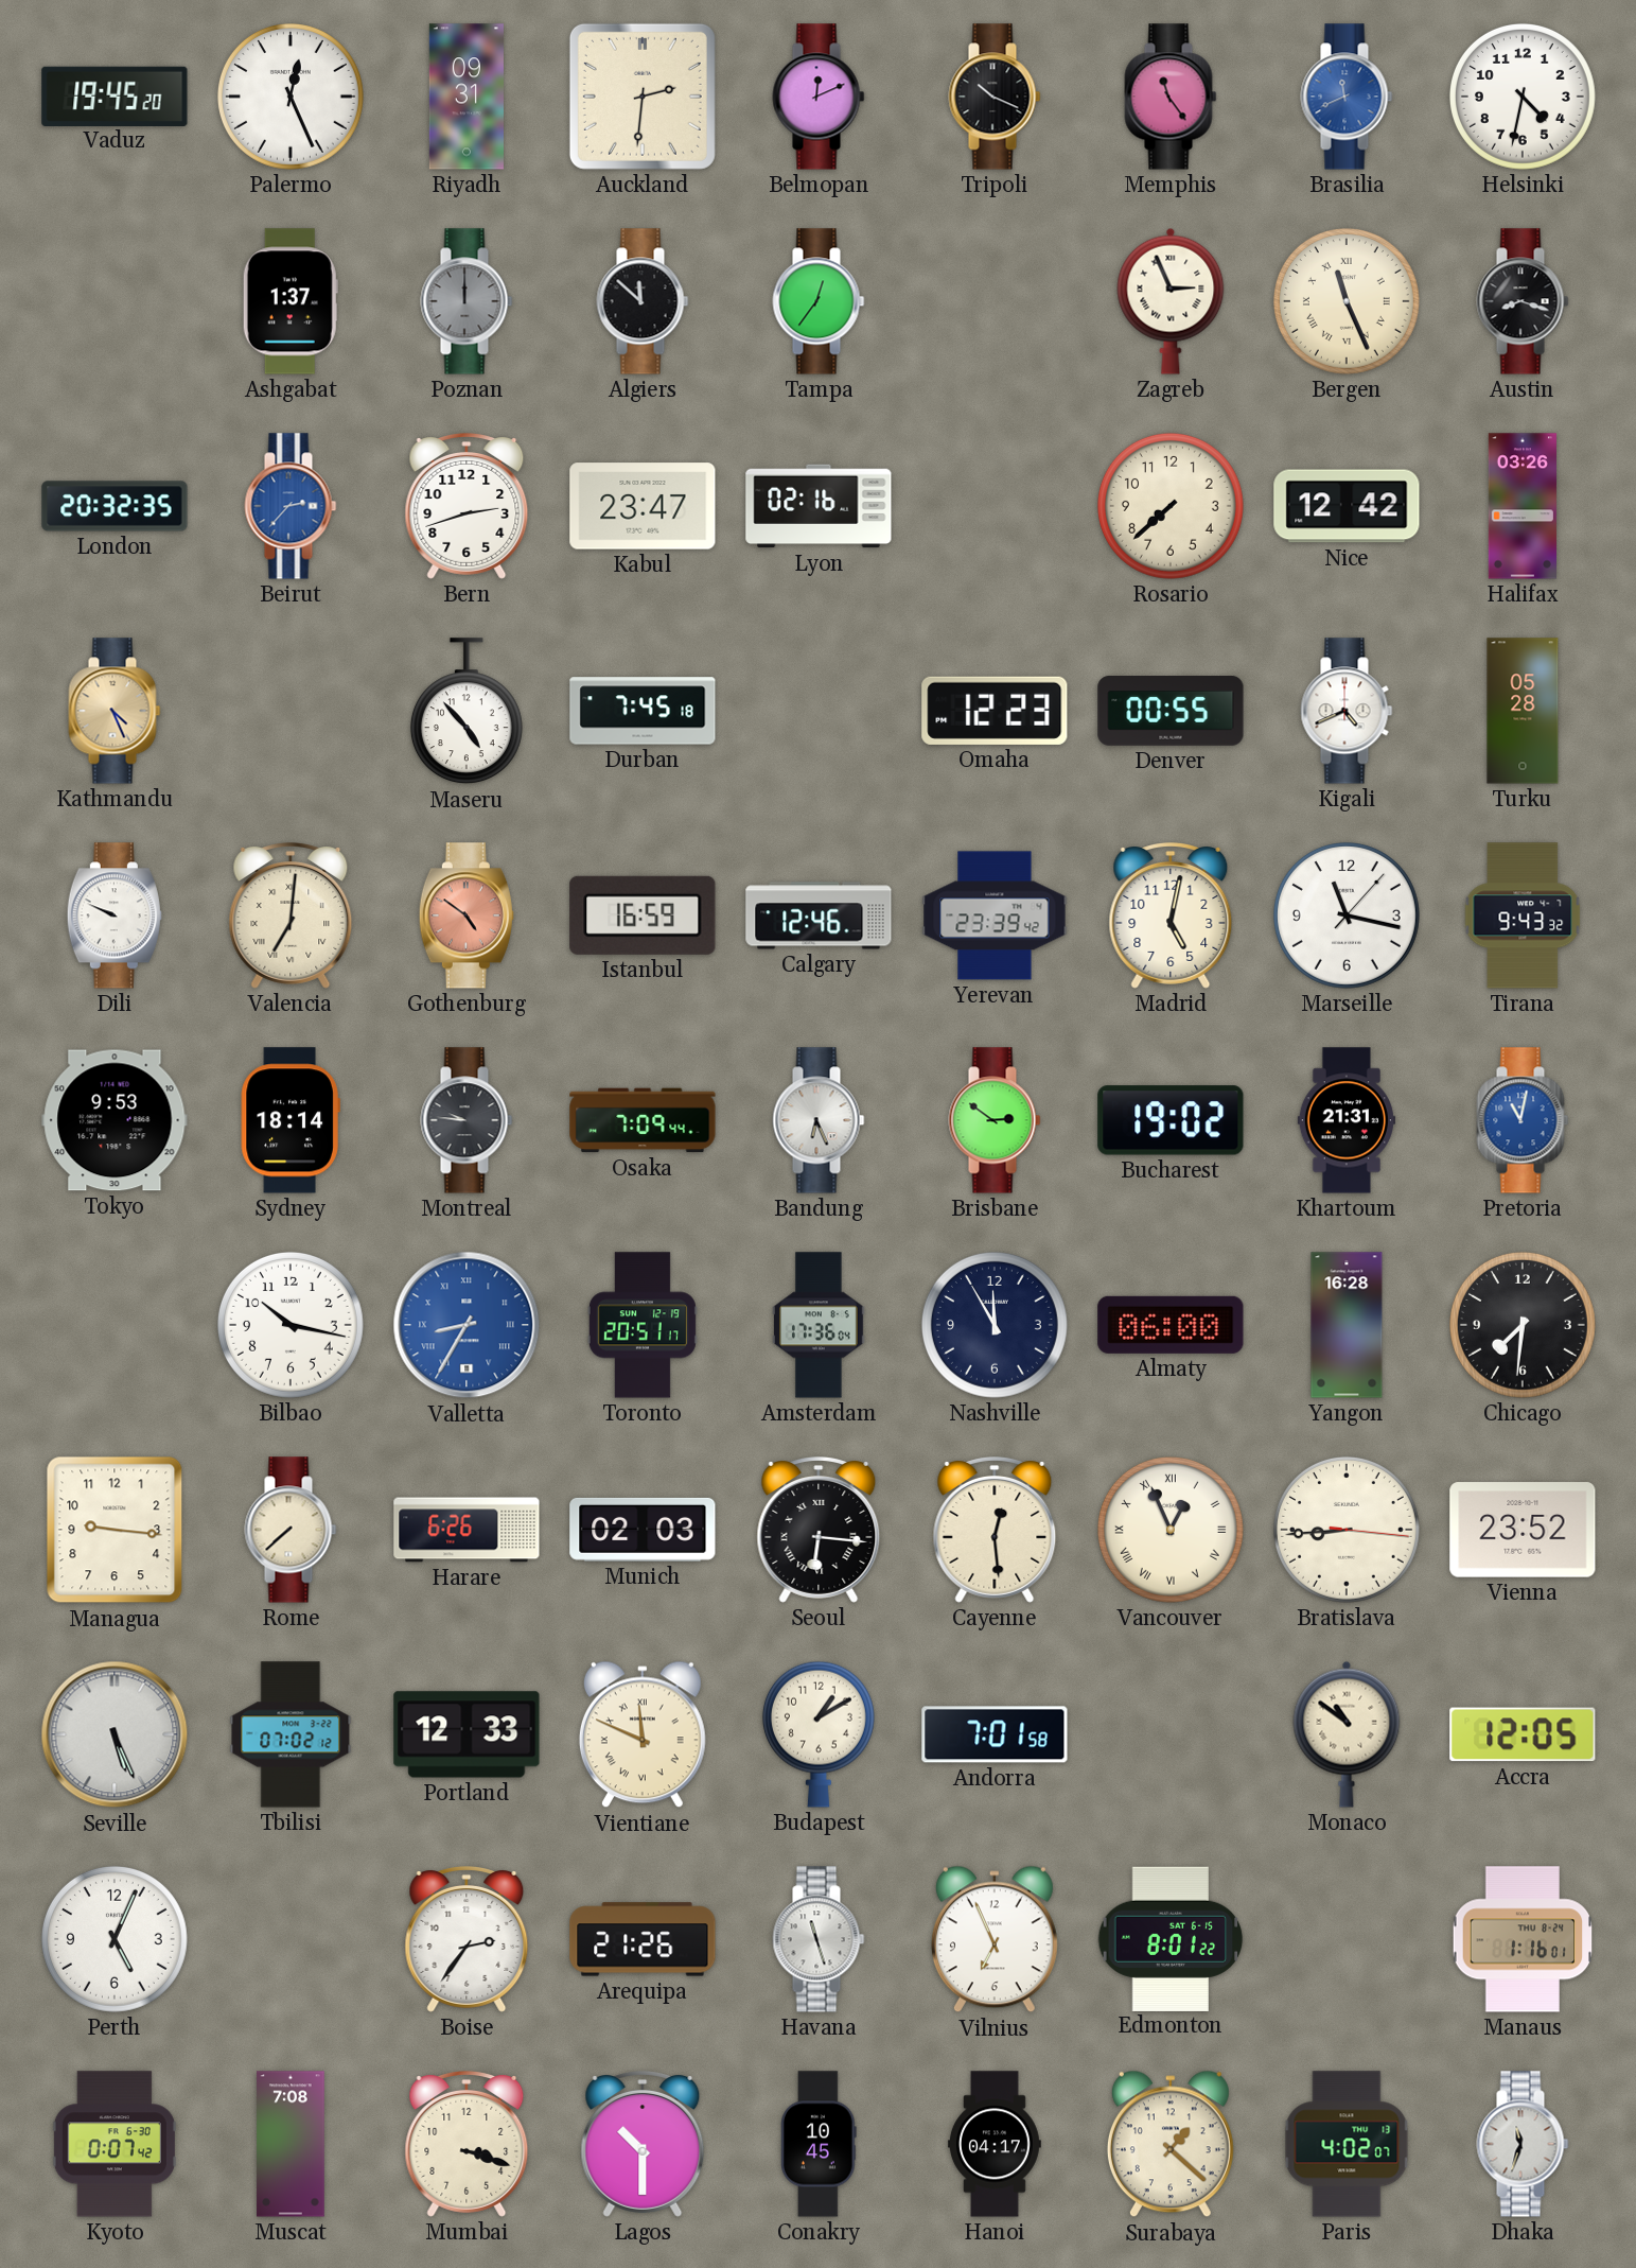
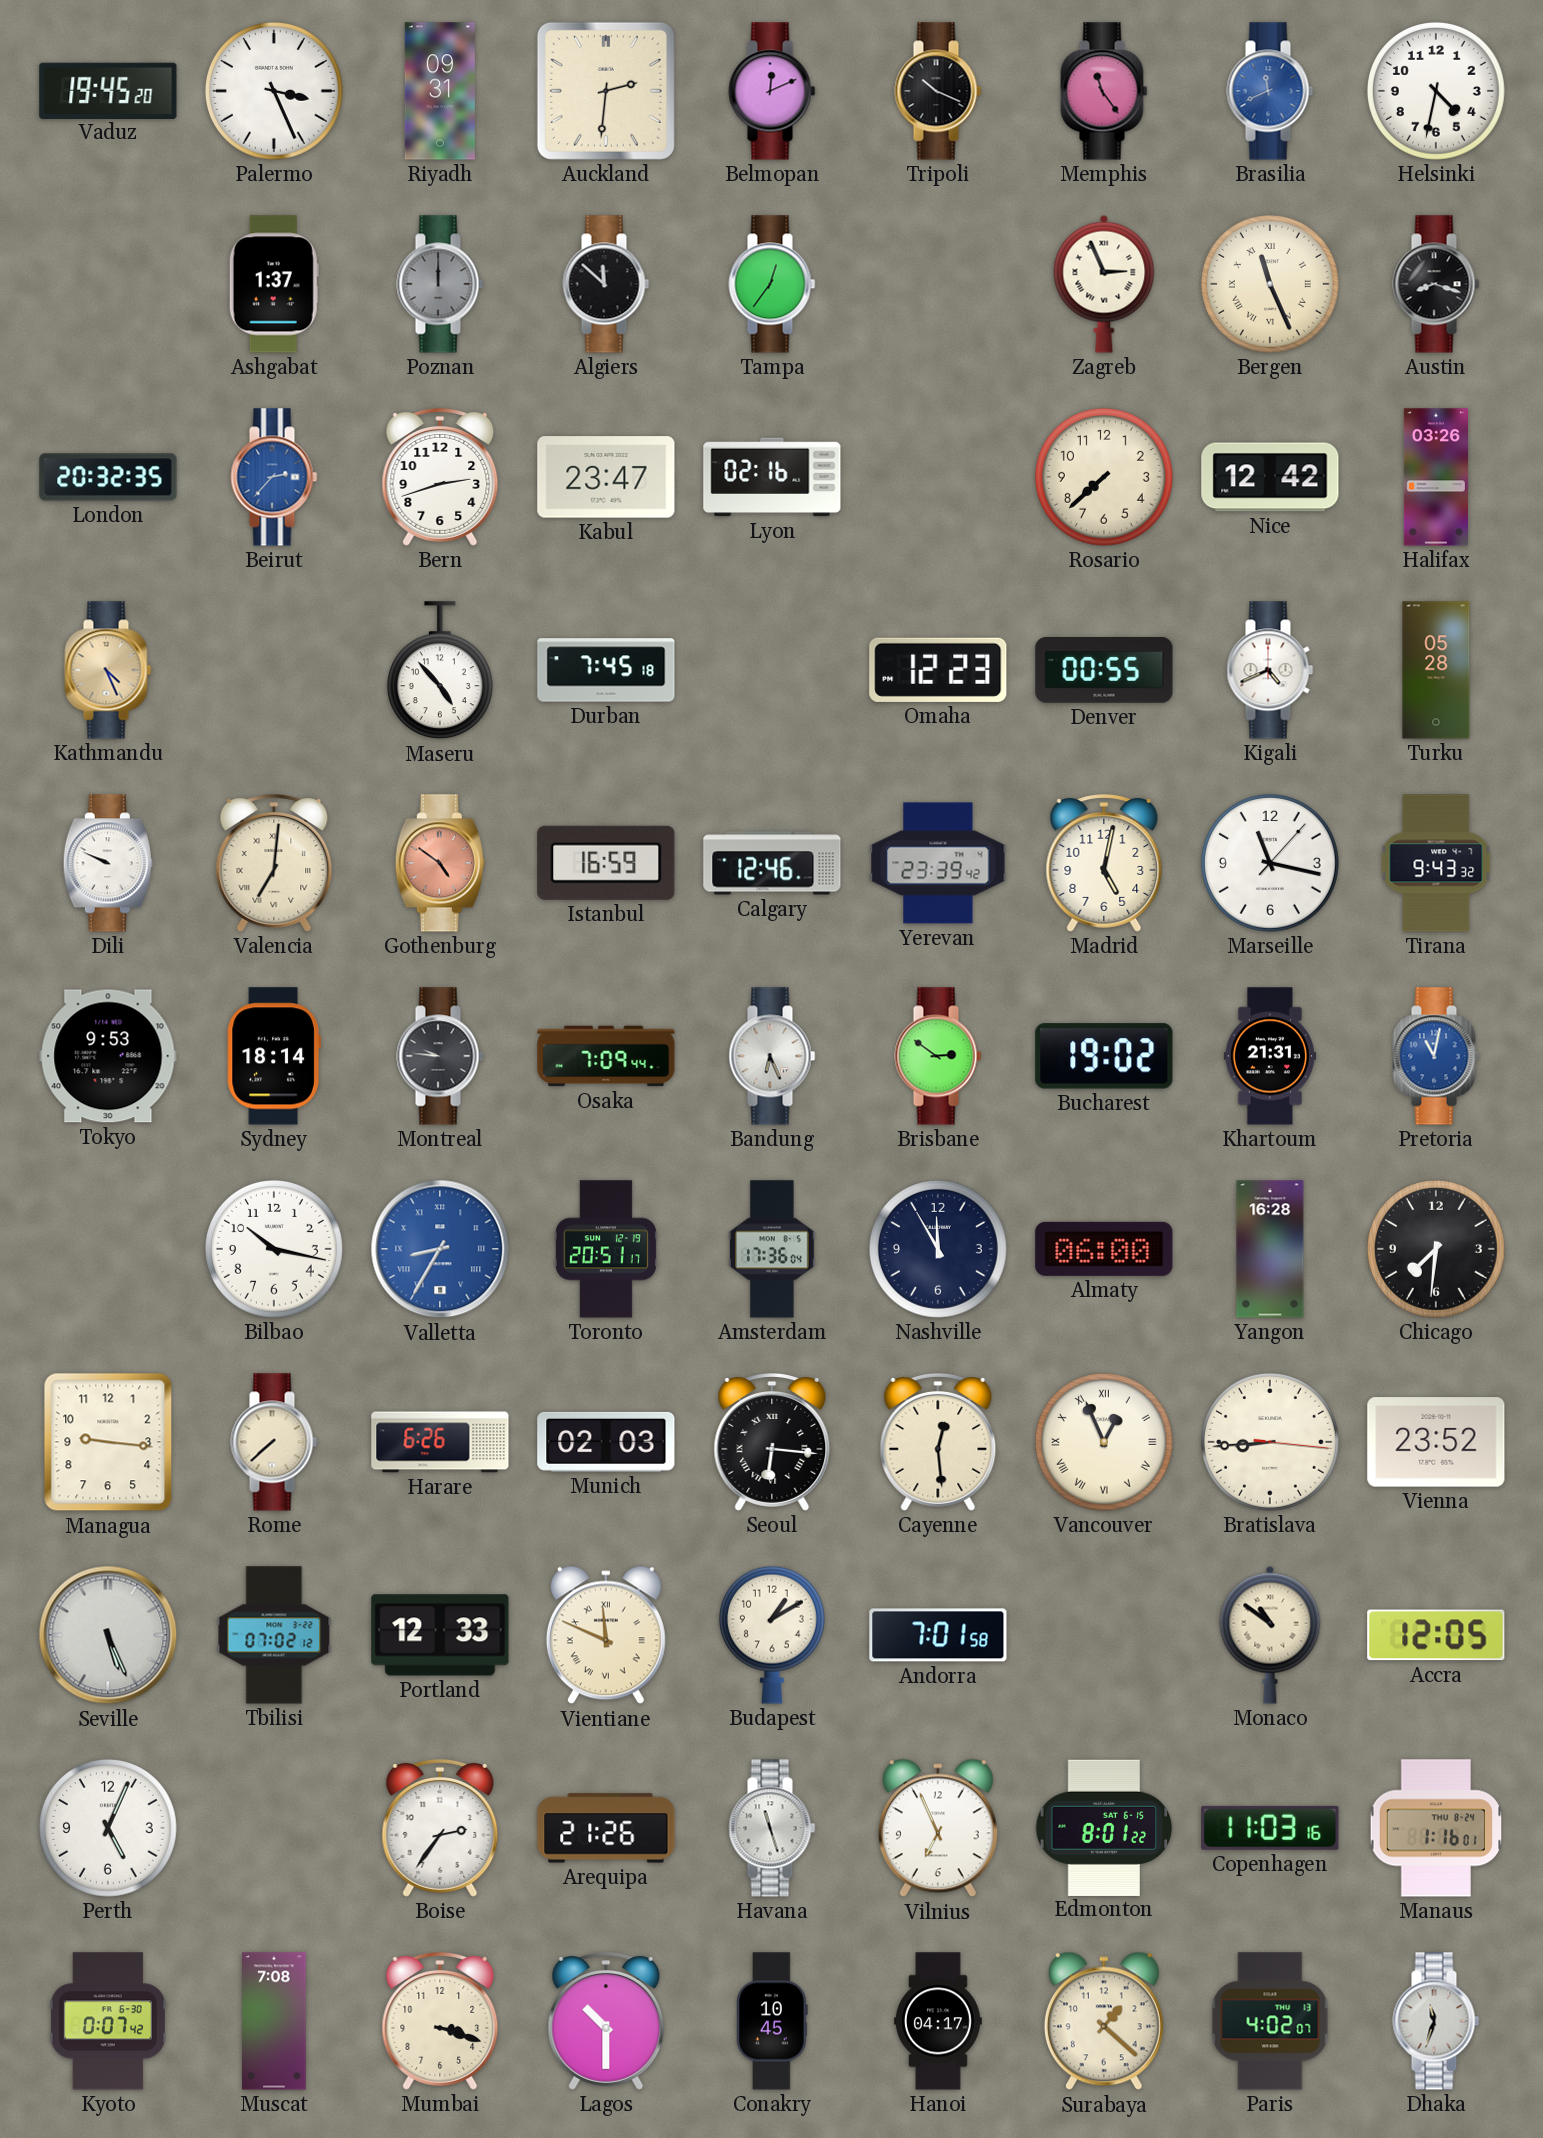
Palermo: 12:26 -> 3:26 (274, 91)
Copenhagen: none -> 11:03 (1270, 1828)
